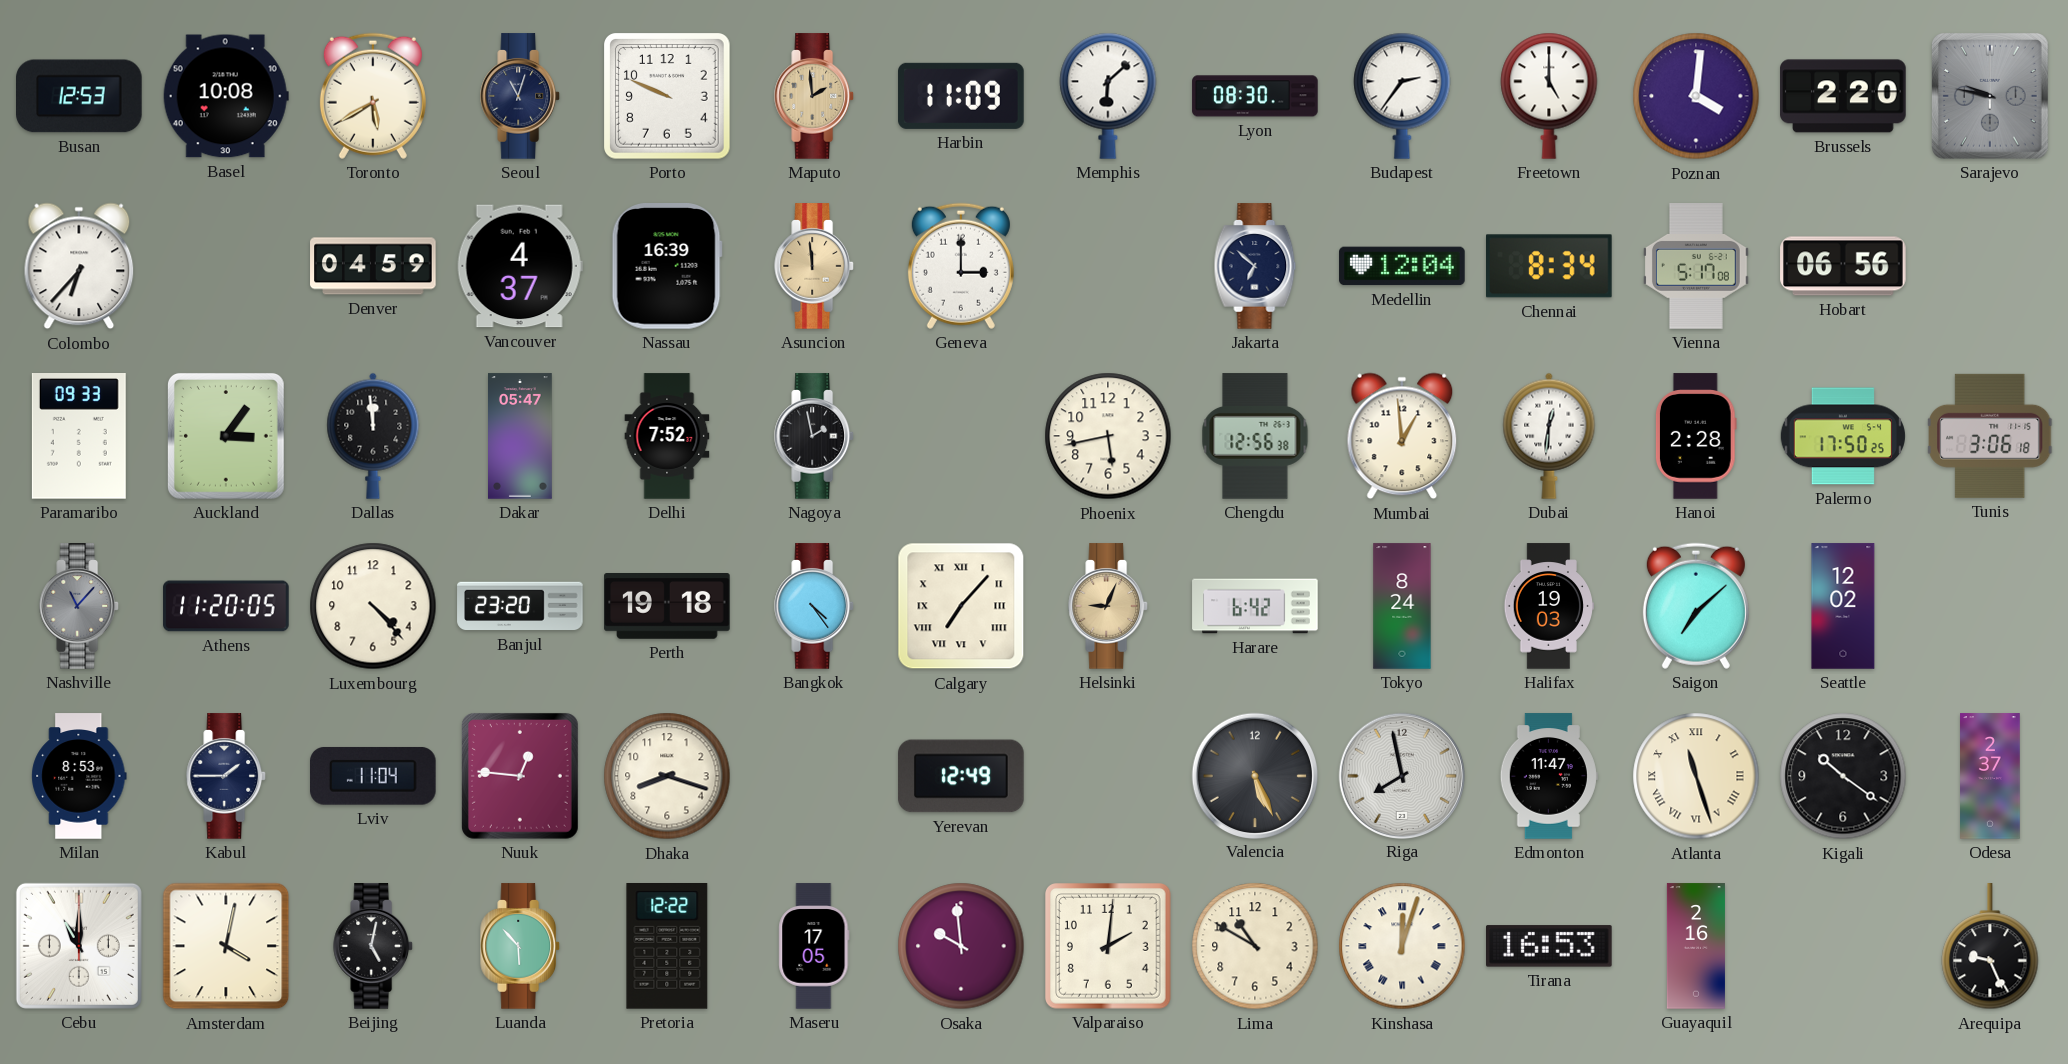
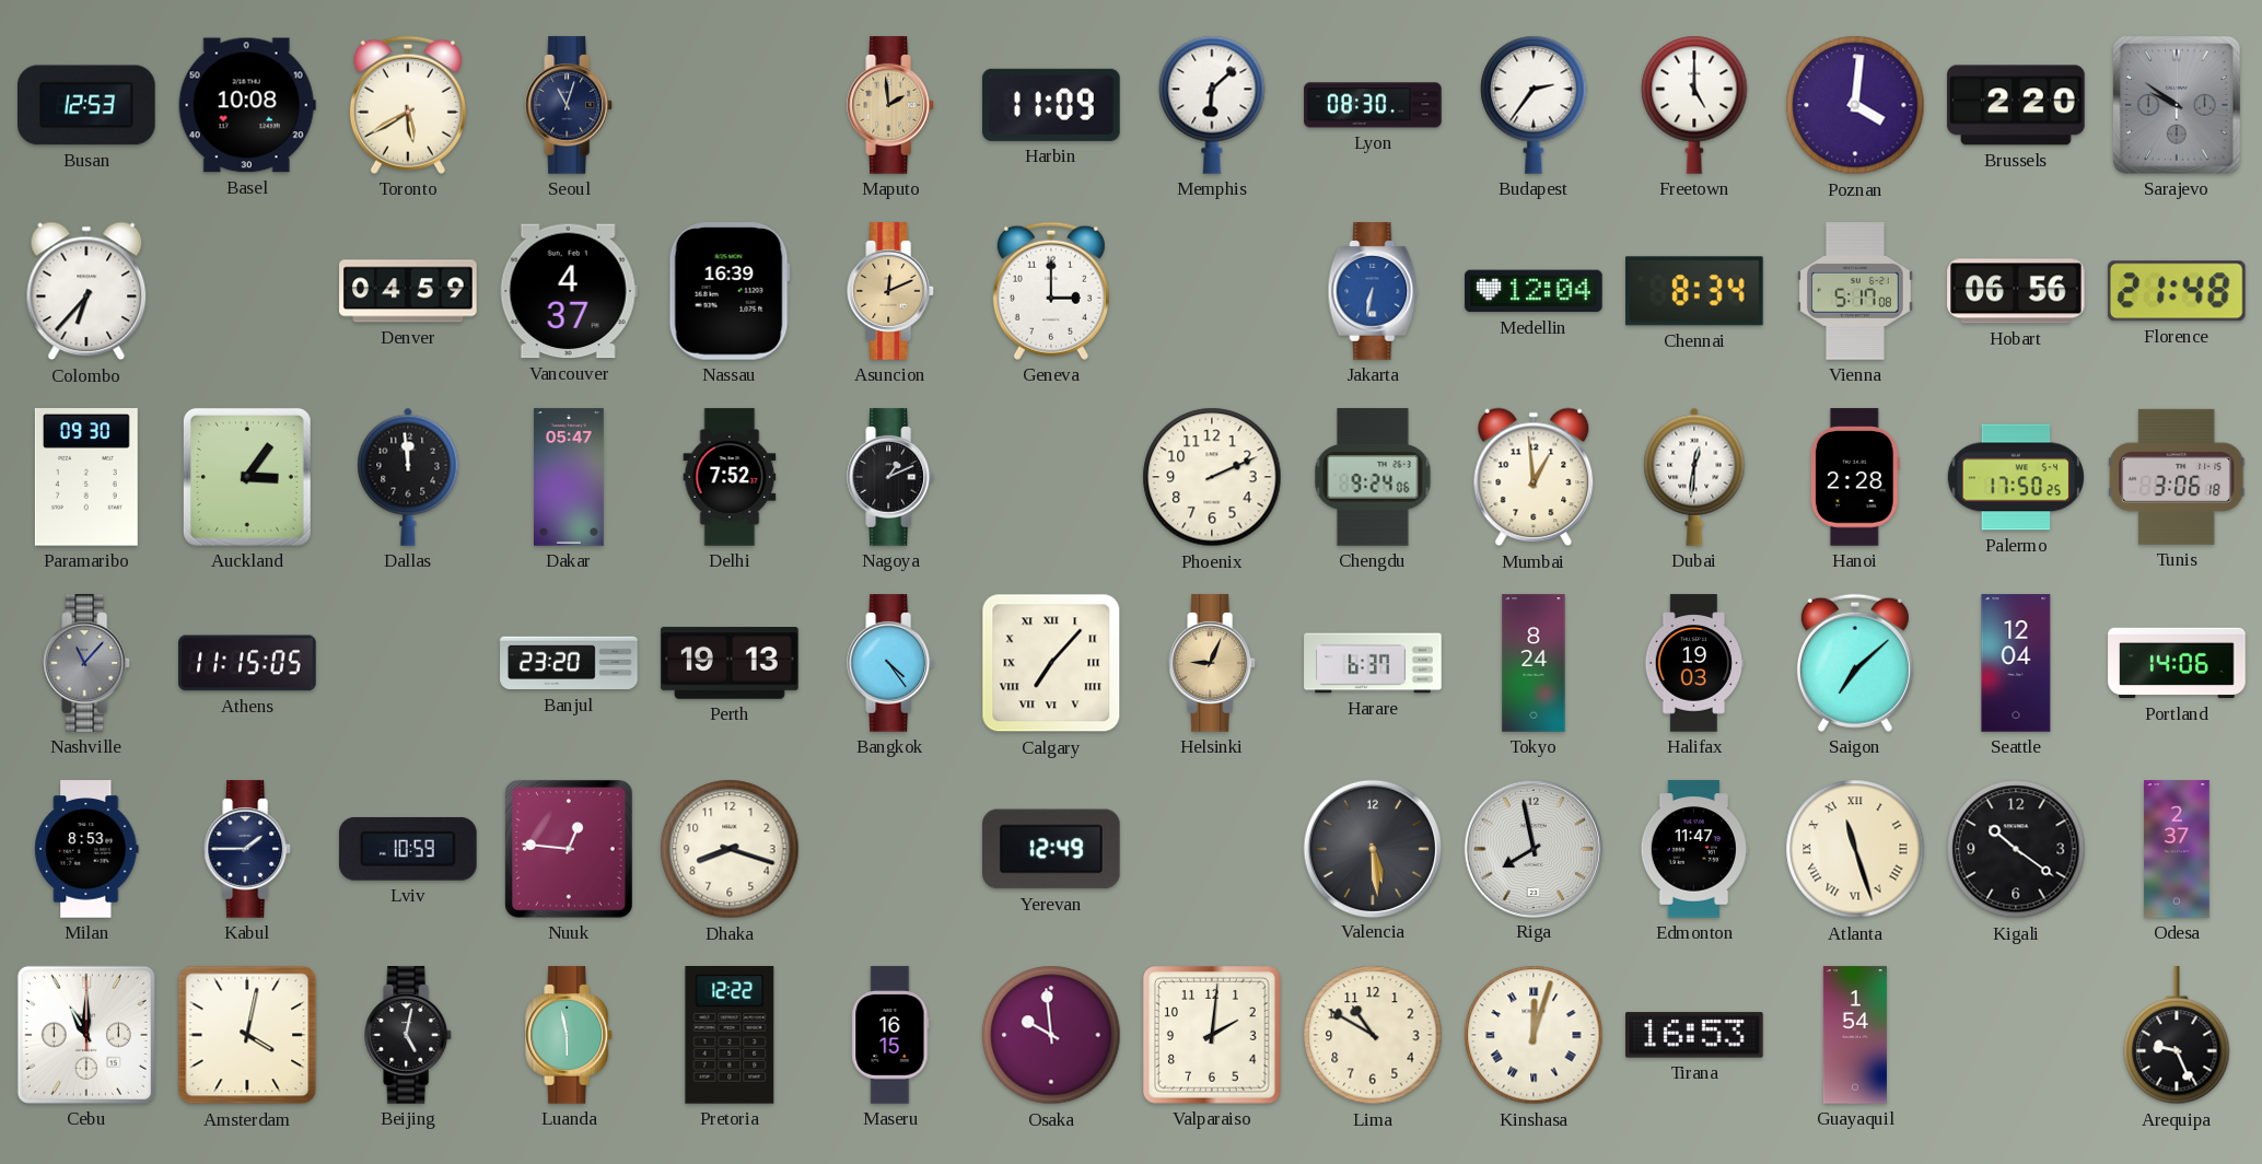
Porto: 9:49 -> none (668, 97)
Sarajevo: 9:47 -> 9:51 (2177, 105)
Asuncion: 11:59 -> 12:11 (891, 291)
Jakarta: 6:52 -> 6:32 (1373, 291)
Jakarta dial: navy -> blue (1373, 291)
Florence: none -> 21:48 (2177, 291)
Paramaribo: 09:33 -> 09:30 (86, 478)
Nagoya: 1:58 -> 1:11 (891, 477)
Phoenix: 5:43 -> 2:11 (1212, 477)
Chengdu: 12:56 -> 9:24 (1373, 477)
Athens: 11:20 -> 11:15 (247, 663)
Luxembourg: 4:23 -> none (373, 606)
Perth: 19:18 -> 19:13 (730, 664)
Harare: 6:42 -> 6:37 (1373, 663)
Seattle: 12:02 -> 12:04 (2016, 663)
Portland: none -> 14:06 (2177, 663)
Lviv: 11:04 -> 10:59 (409, 849)
Valencia: 5:26 -> 5:29 (1372, 848)
Luanda: 5:53 -> 5:58 (570, 1035)
Maseru: 17:05 -> 16:15 (890, 1035)
Guayaquil: 2:16 -> 1:54 (1855, 1035)
